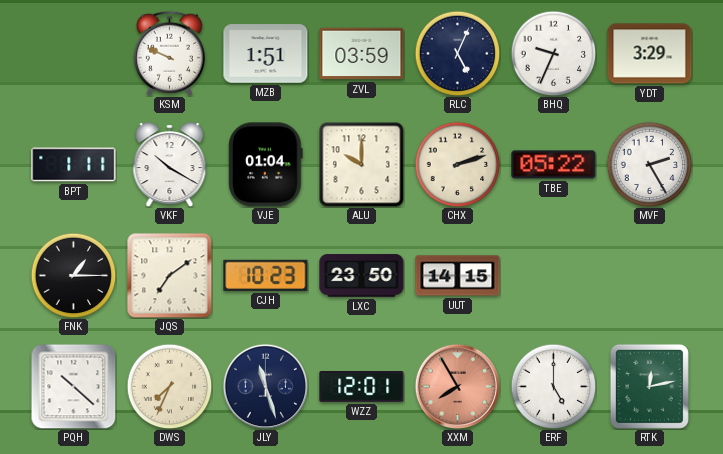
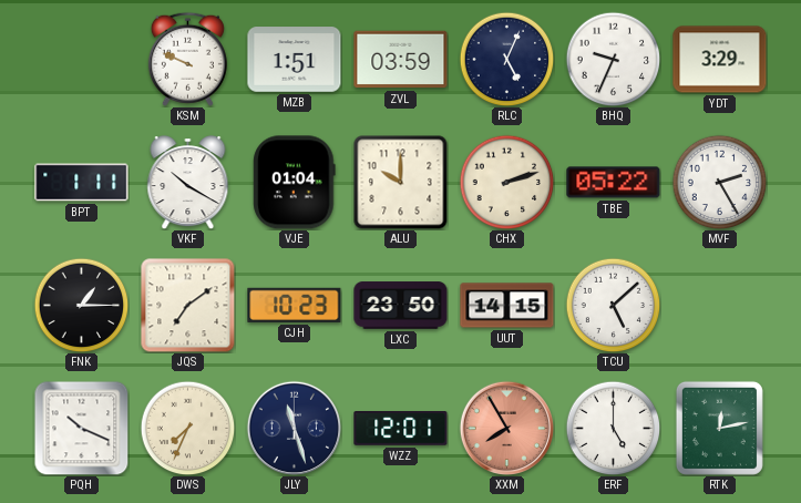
TCU: none -> 5:08 (613, 305)
PQH: 10:22 -> 10:19 (81, 428)
